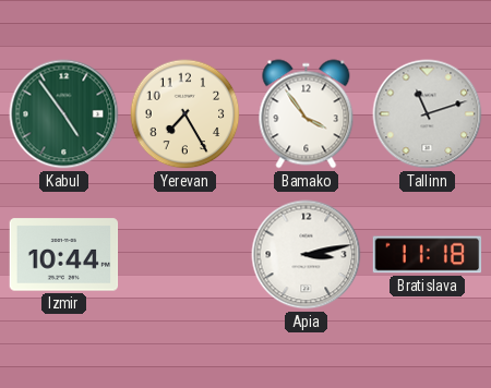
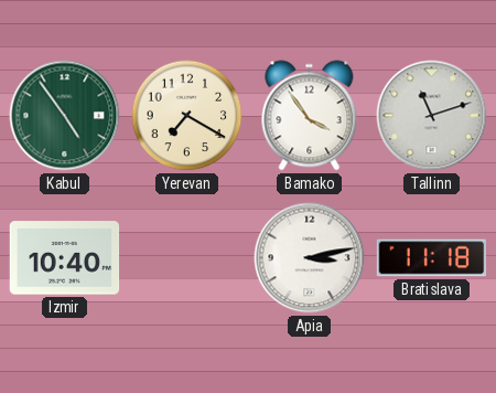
Yerevan: 7:25 -> 7:20 (187, 116)
Izmir: 10:44 -> 10:40 (65, 258)
